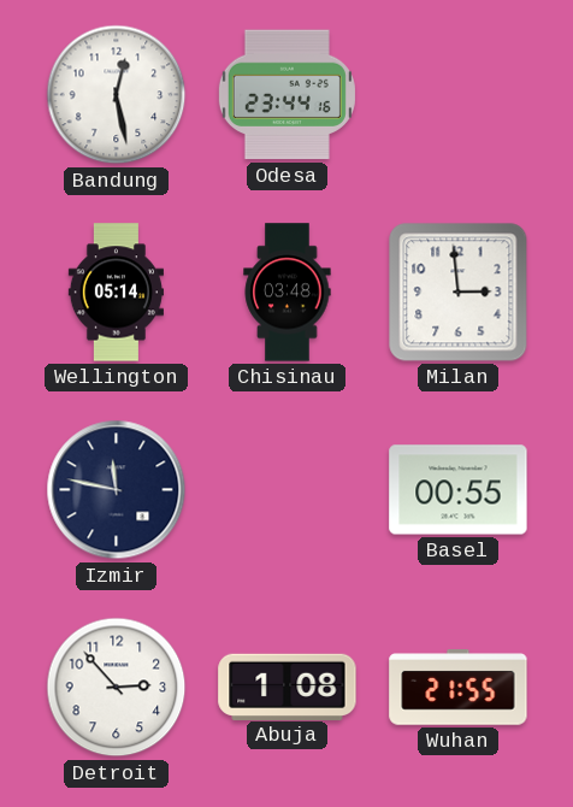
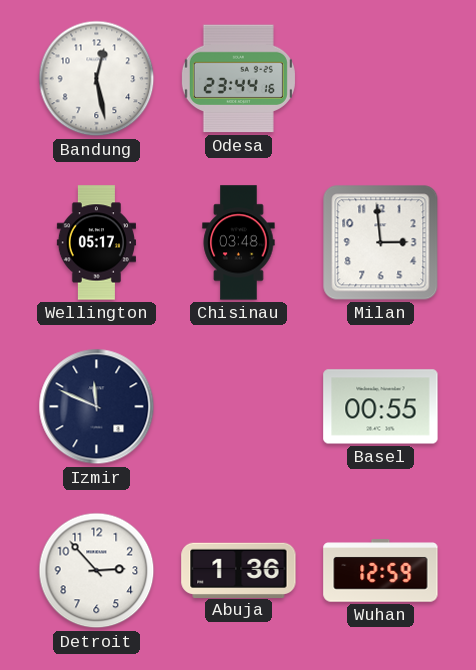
Wellington: 05:14 -> 05:17 (96, 243)
Izmir: 11:47 -> 11:49 (97, 407)
Abuja: 1:08 -> 1:36 (239, 570)
Wuhan: 21:55 -> 12:59 (381, 571)
